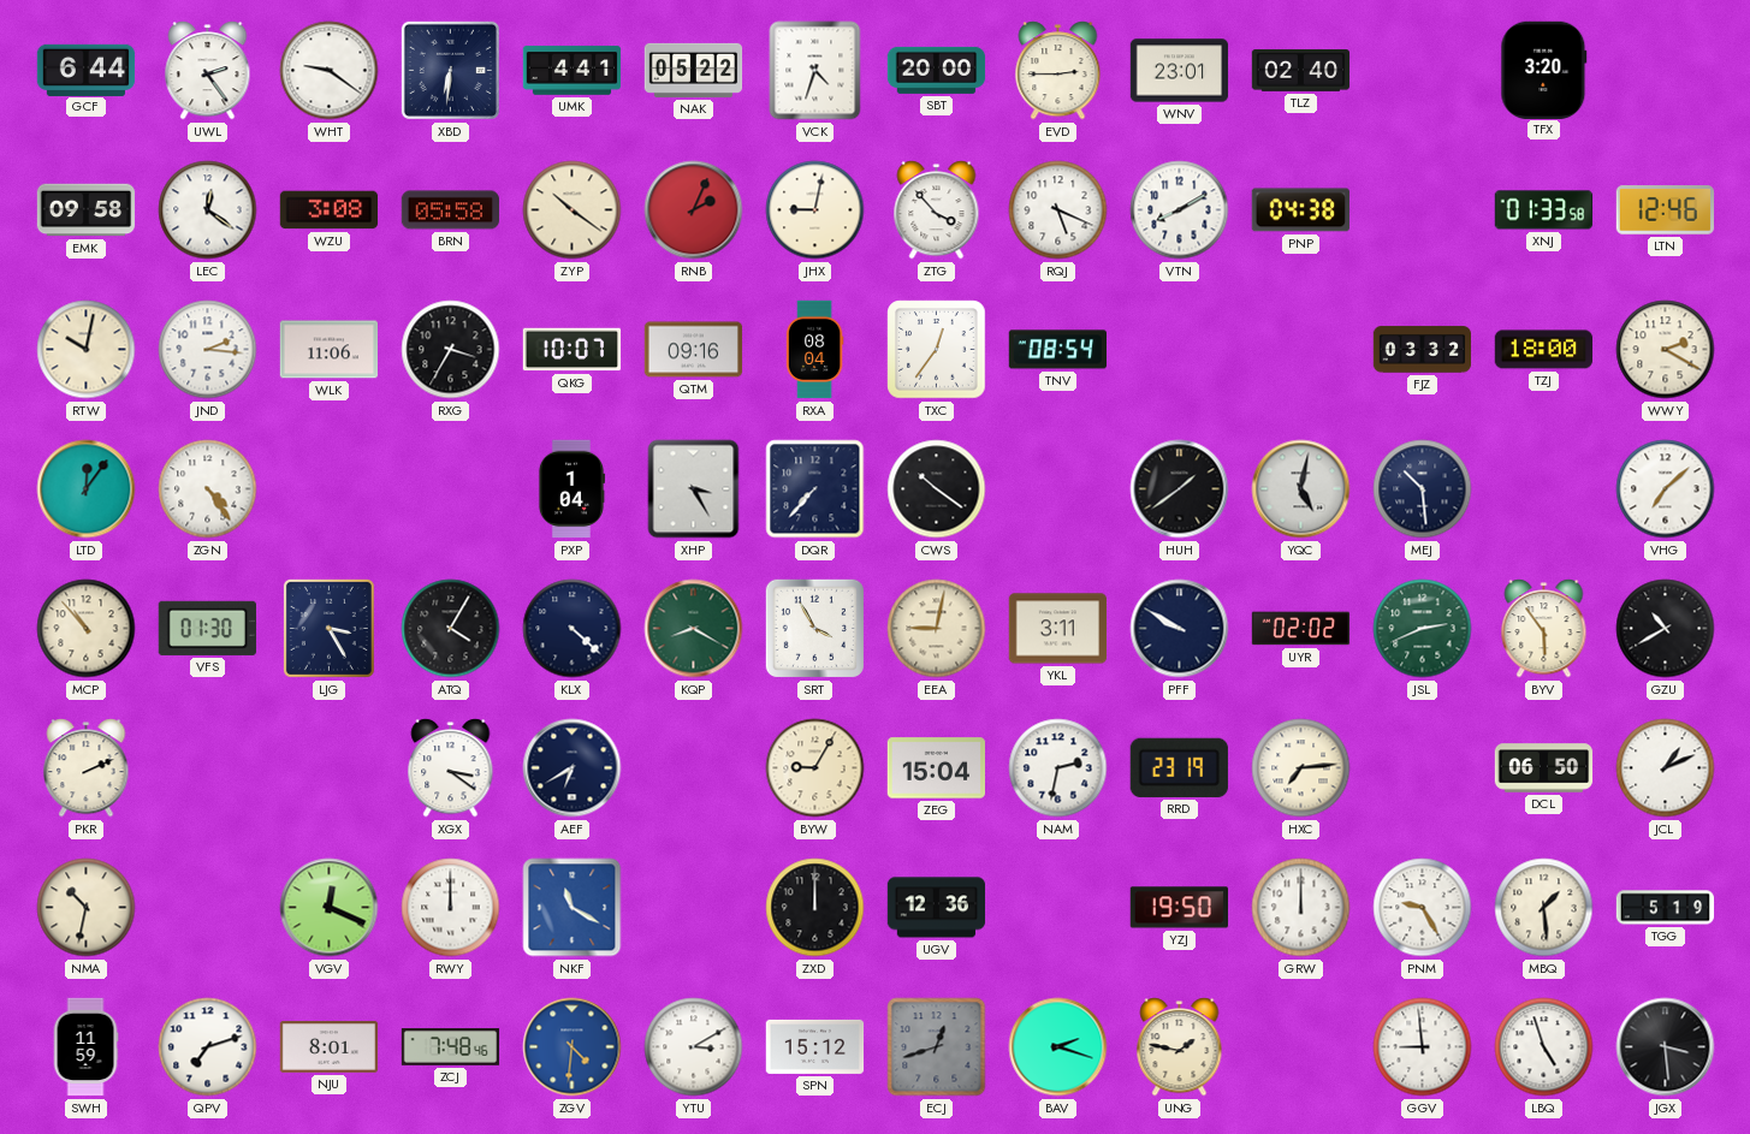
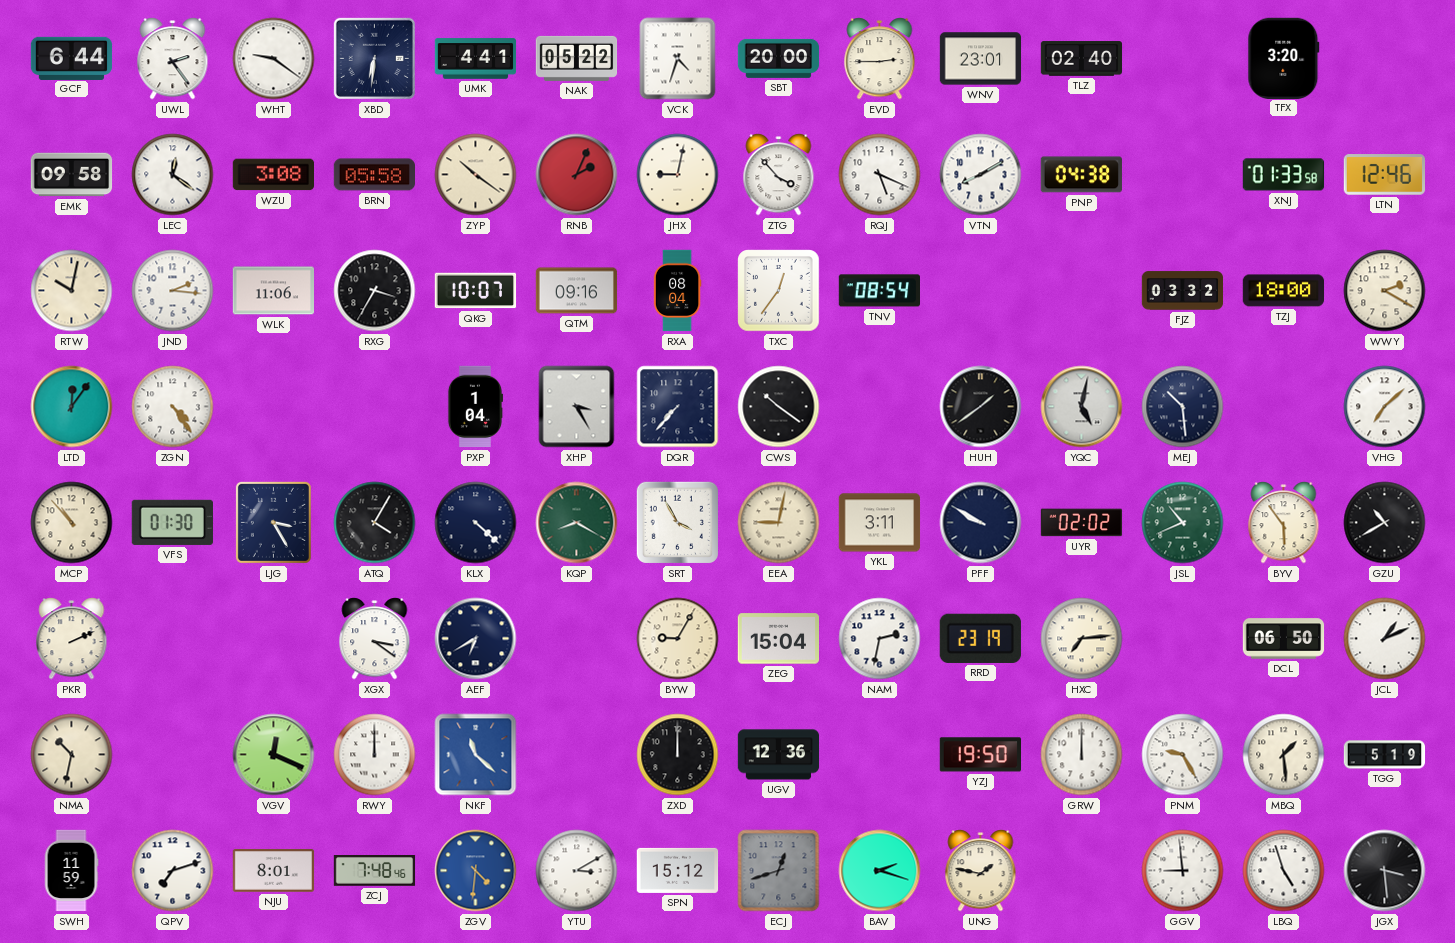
JSL: 2:41 -> 10:41 (1183, 523)
NKF: 11:20 -> 11:22 (476, 755)
